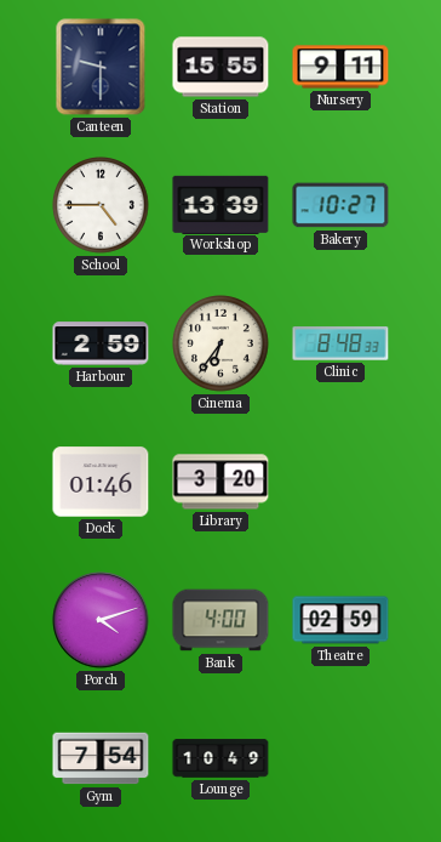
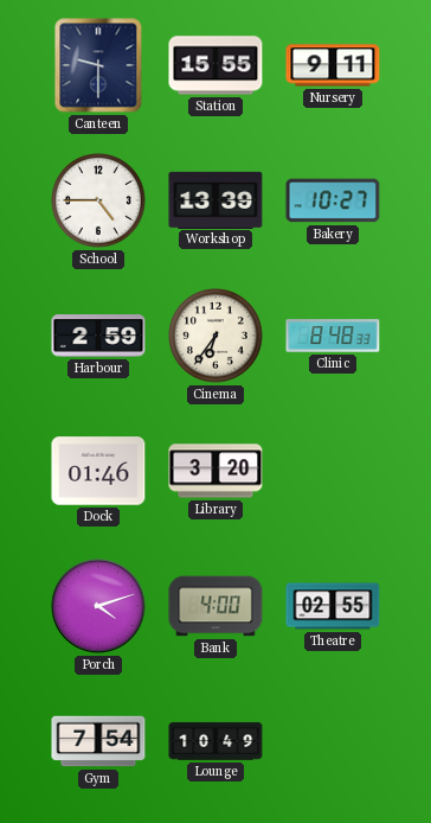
Theatre: 02:59 -> 02:55 (333, 606)
